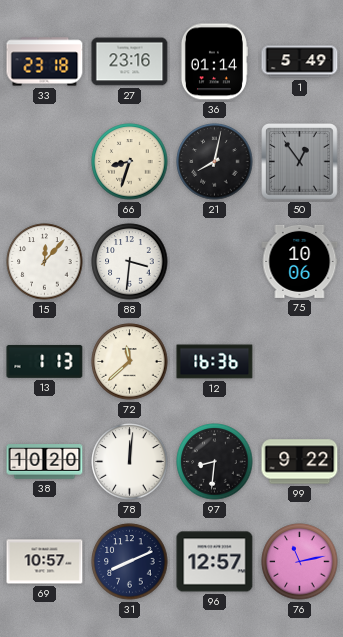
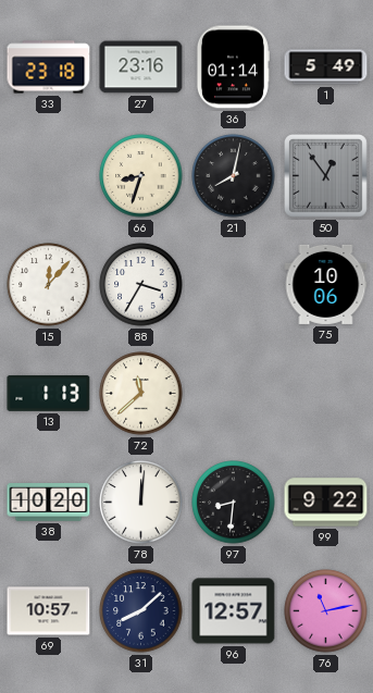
88: 3:31 -> 3:35 (141, 285)
12: 16:36 -> none (215, 362)
31: 8:11 -> 8:08 (141, 611)
